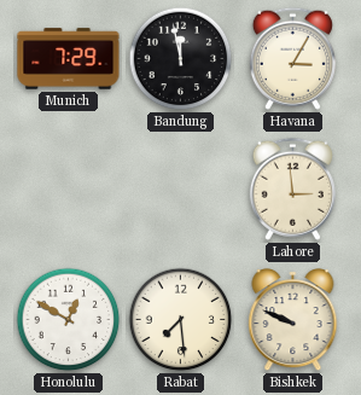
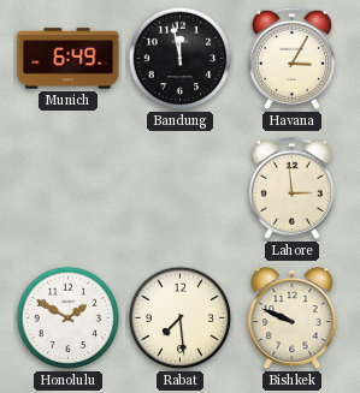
Munich: 7:29 -> 6:49 (69, 59)
Honolulu: 12:50 -> 1:50 (69, 318)
